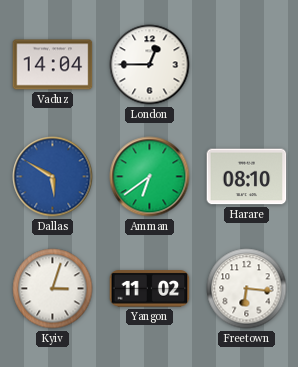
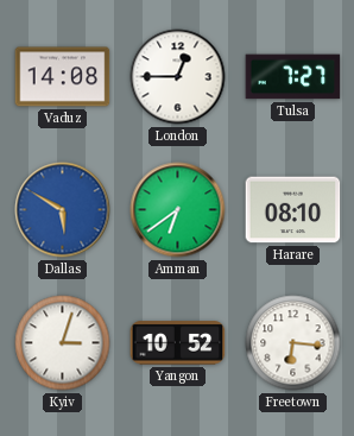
Vaduz: 14:04 -> 14:08 (63, 77)
Tulsa: none -> 7:27 (293, 77)
Yangon: 11:02 -> 10:52 (178, 343)
